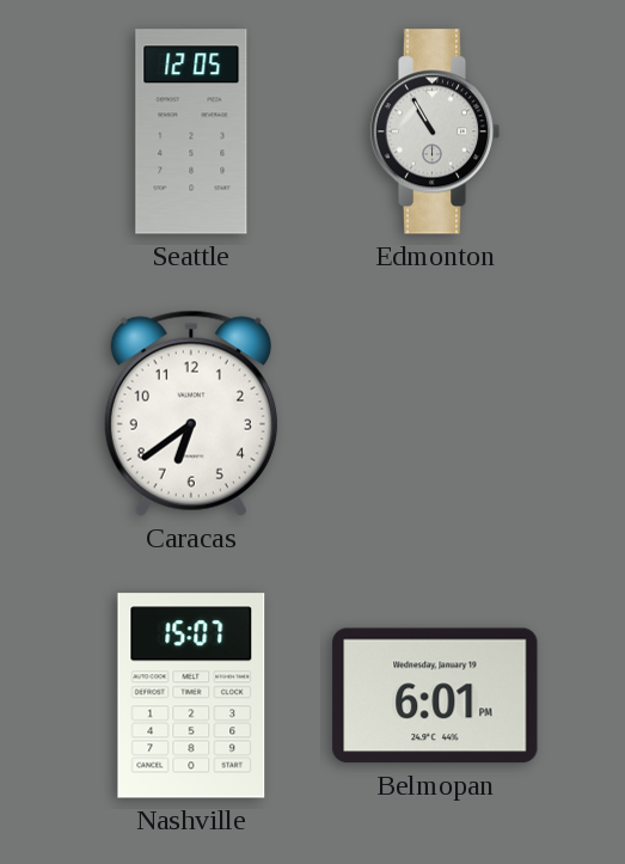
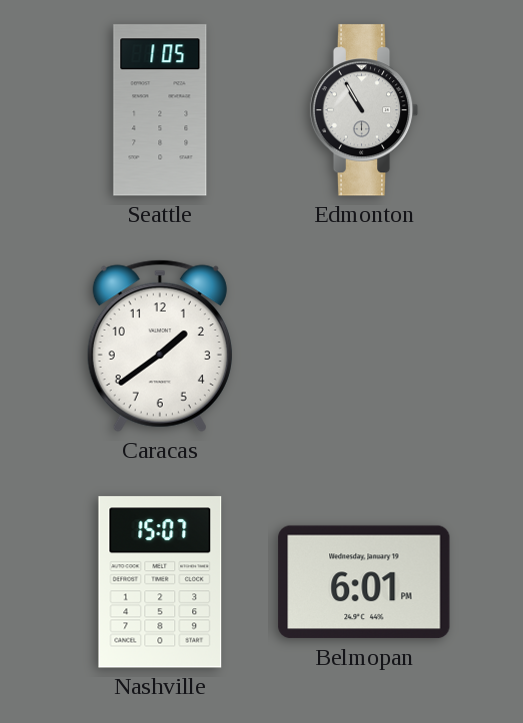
Seattle: 12:05 -> 1:05 (160, 110)
Caracas: 6:39 -> 1:39 (160, 346)
